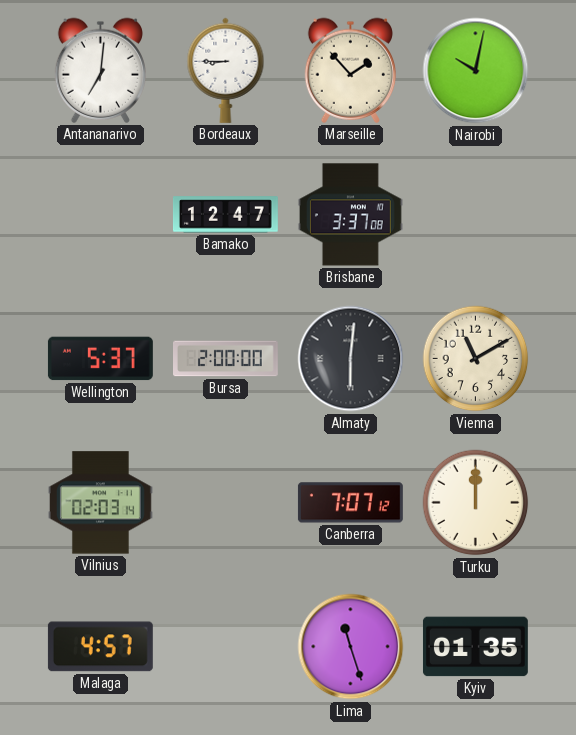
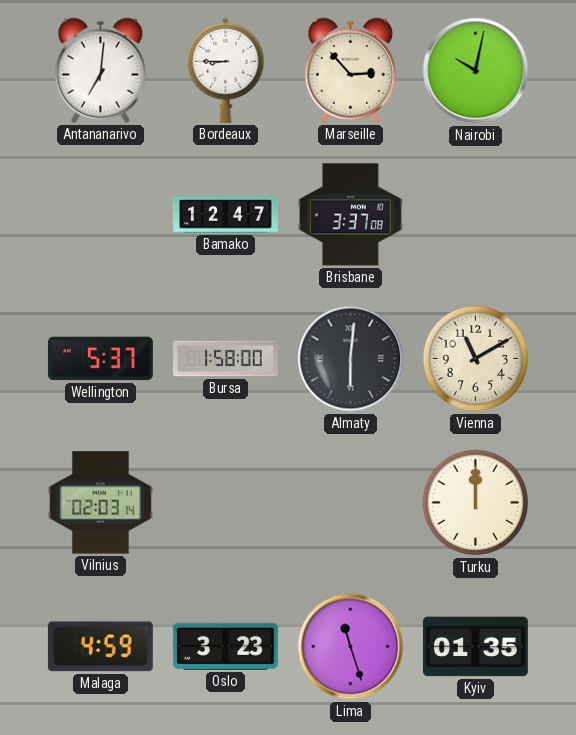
Marseille: 1:53 -> 2:53 (350, 70)
Bursa: 2:00 -> 1:58 (226, 359)
Canberra: 7:07 -> none (350, 503)
Malaga: 4:57 -> 4:59 (100, 647)
Oslo: none -> 3:23 (225, 646)
